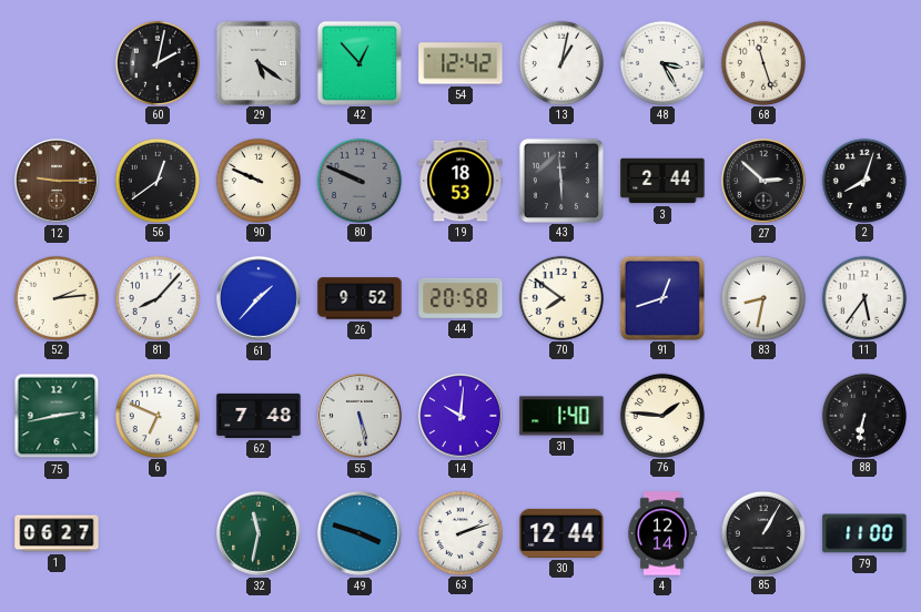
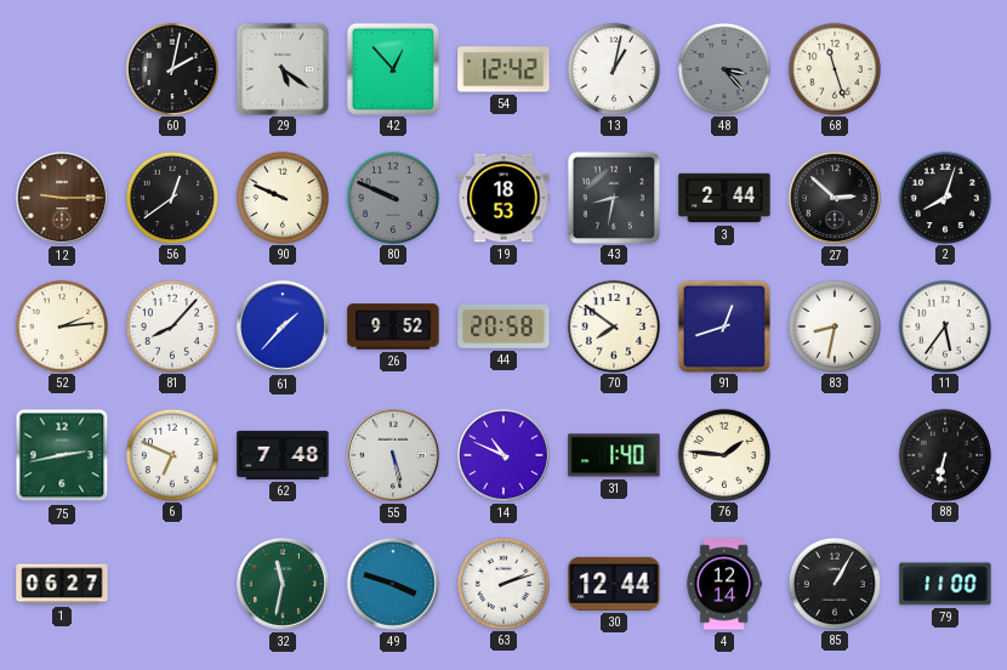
48: 3:25 -> 3:23 (723, 68)
48 dial: white -> grey (723, 68)
43: 5:59 -> 8:32 (613, 197)
14: 10:01 -> 10:49 (503, 455)
